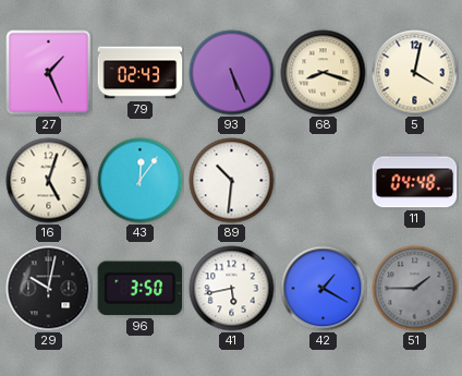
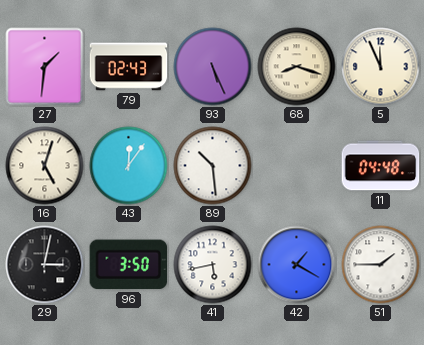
27: 1:26 -> 1:31 (45, 67)
5: 4:02 -> 11:56 (381, 67)
89: 10:31 -> 10:29 (213, 166)
29: 10:02 -> 3:02 (45, 265)
51 dial: grey -> white (381, 265)
